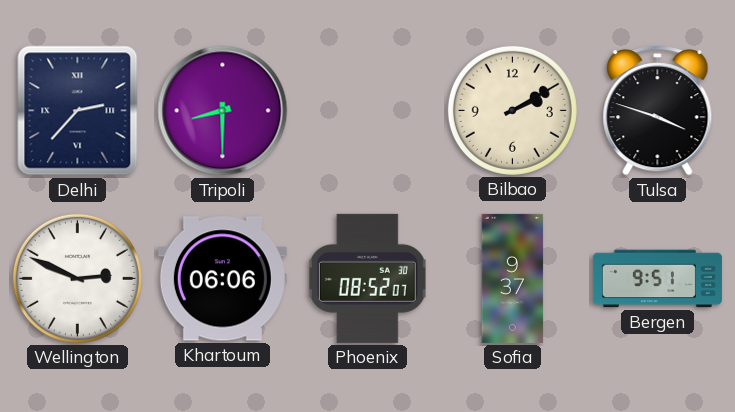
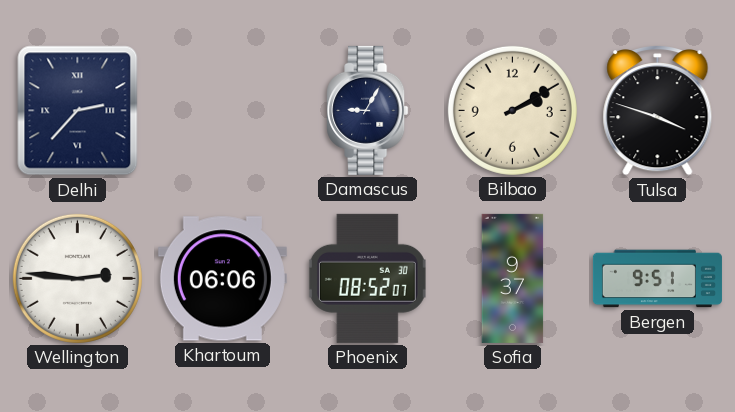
Tripoli: 8:30 -> none (223, 111)
Damascus: none -> 9:05 (368, 110)
Wellington: 2:49 -> 2:46 (77, 278)
